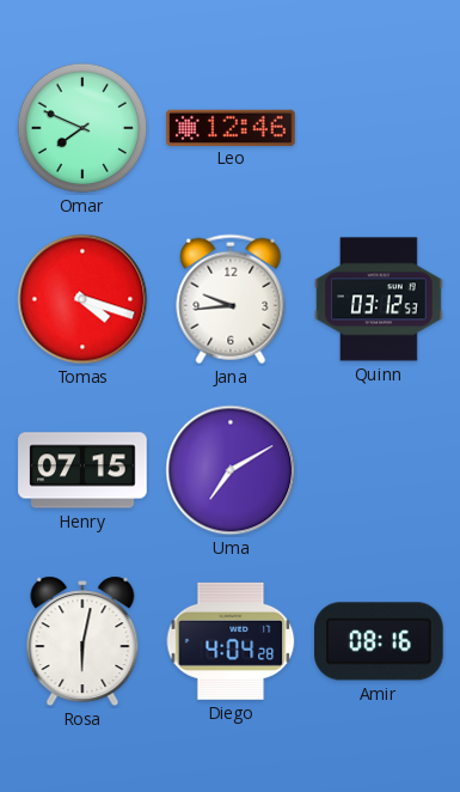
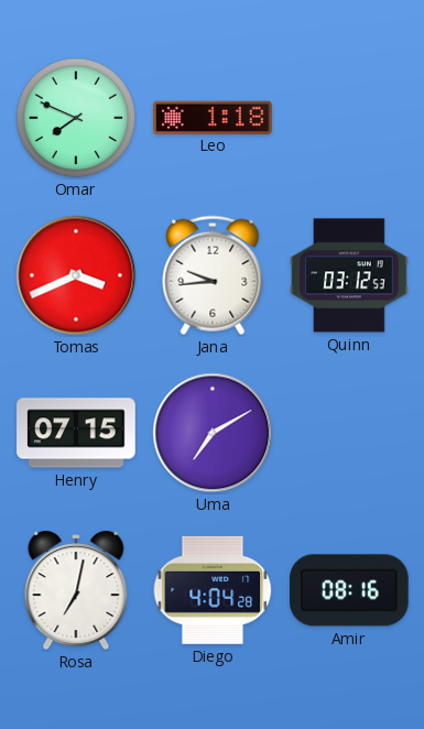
Leo: 12:46 -> 1:18 (213, 117)
Tomas: 4:18 -> 3:41 (76, 275)
Rosa: 6:02 -> 7:02 (76, 590)
